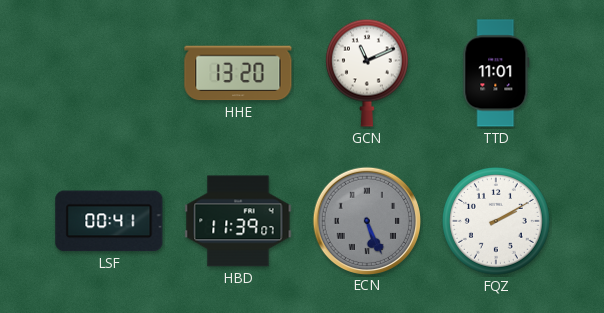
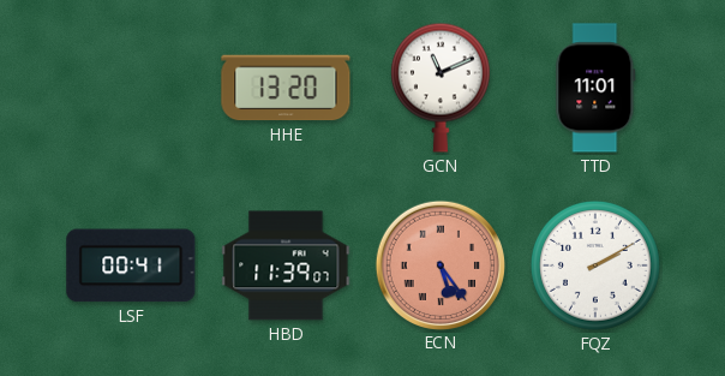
ECN: 5:26 -> 5:24 (439, 264)
ECN dial: grey -> salmon (439, 264)
